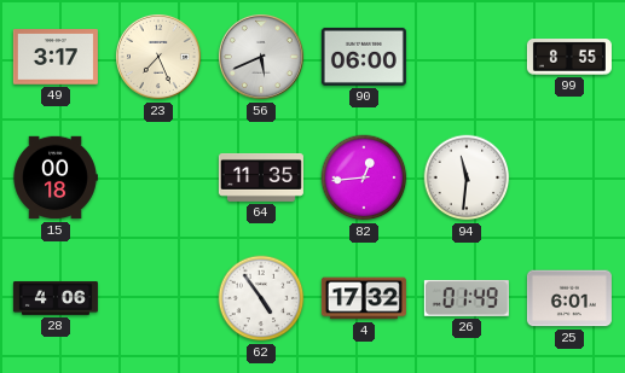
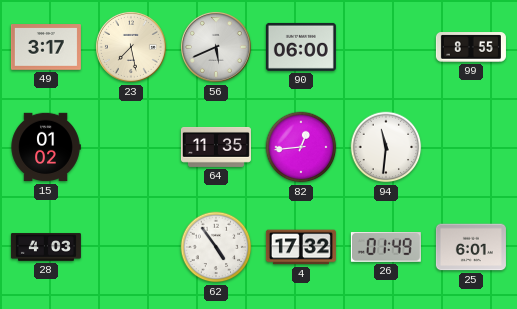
23: 7:26 -> 7:28 (131, 47)
15: 00:18 -> 01:02 (46, 147)
28: 4:06 -> 4:03 (46, 247)
